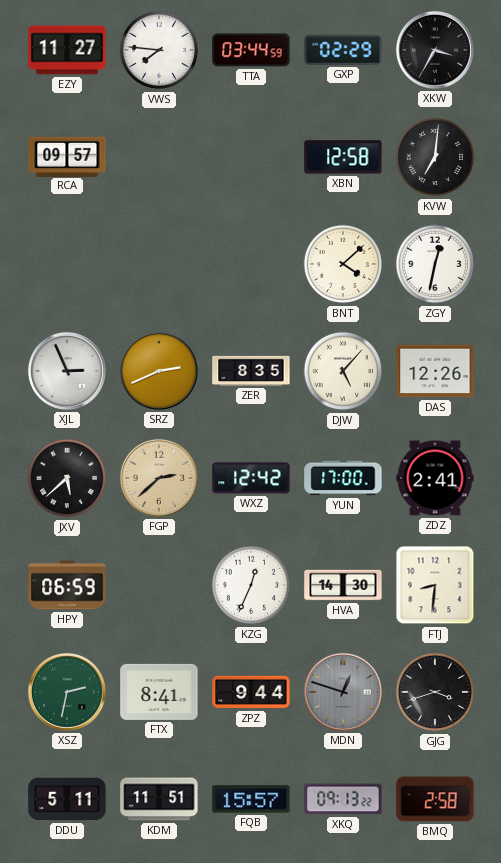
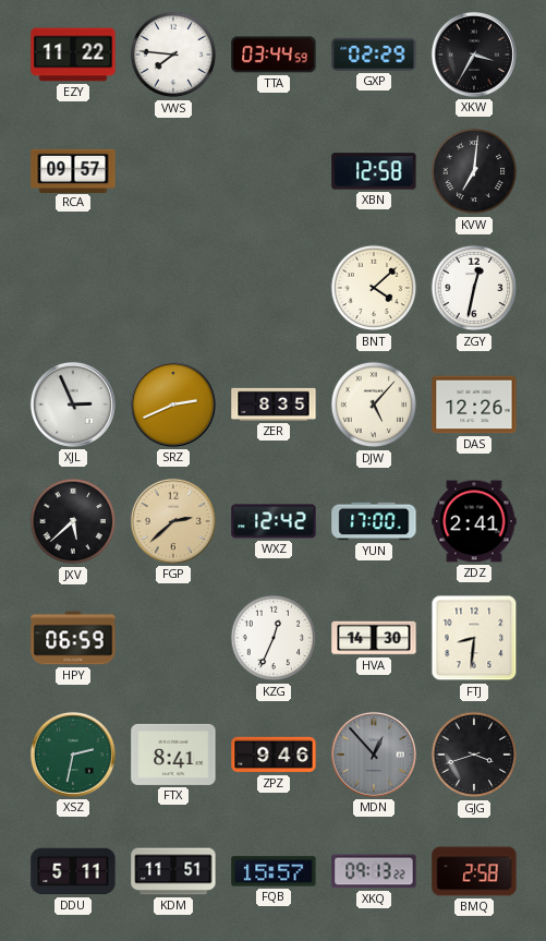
EZY: 11:27 -> 11:22 (73, 55)
ZPZ: 9:44 -> 9:46 (274, 755)
MDN: 12:48 -> 12:53 (374, 755)
